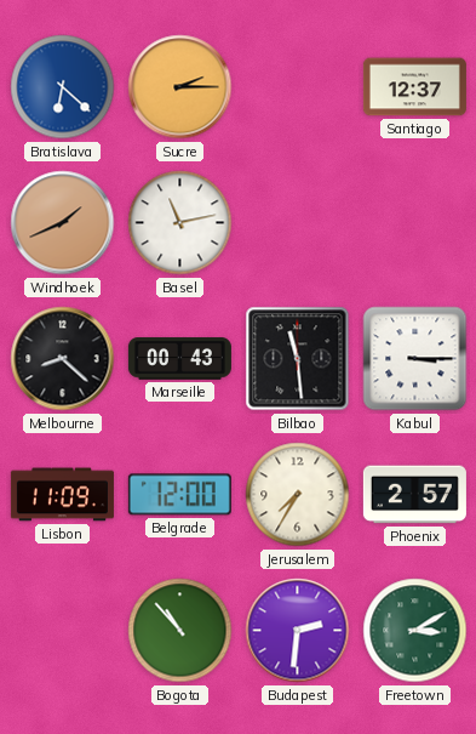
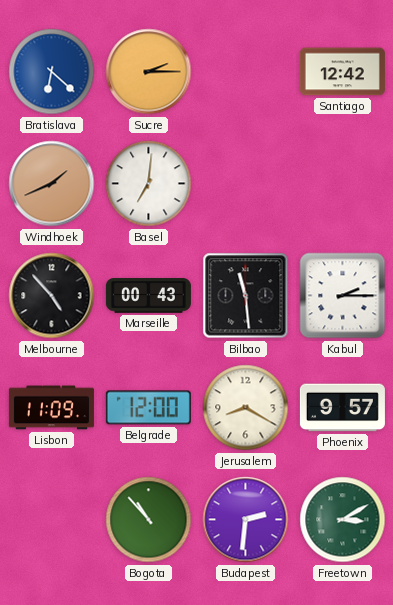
Santiago: 12:37 -> 12:42 (342, 72)
Basel: 11:13 -> 7:01 (149, 184)
Melbourne: 8:22 -> 4:53 (52, 296)
Kabul: 3:15 -> 2:15 (343, 296)
Jerusalem: 7:35 -> 8:20 (246, 408)
Phoenix: 2:57 -> 9:57 (342, 408)
